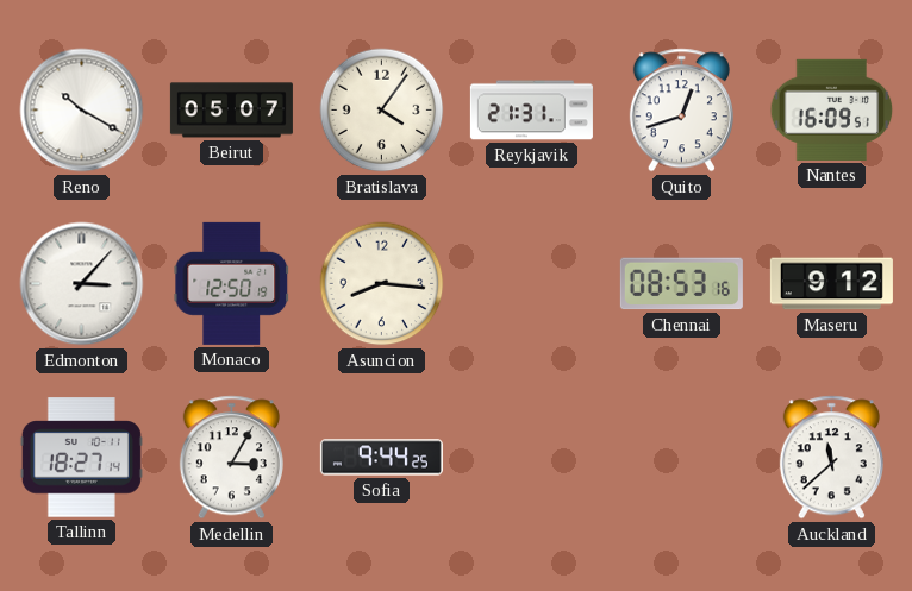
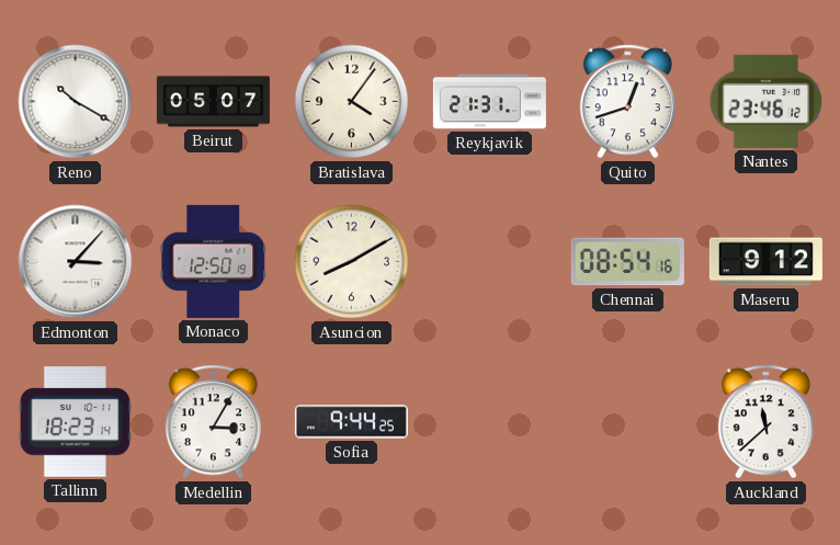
Nantes: 16:09 -> 23:46 (767, 101)
Asuncion: 8:16 -> 8:10 (352, 262)
Chennai: 08:53 -> 08:54 (627, 262)
Tallinn: 18:27 -> 18:23 (75, 422)
